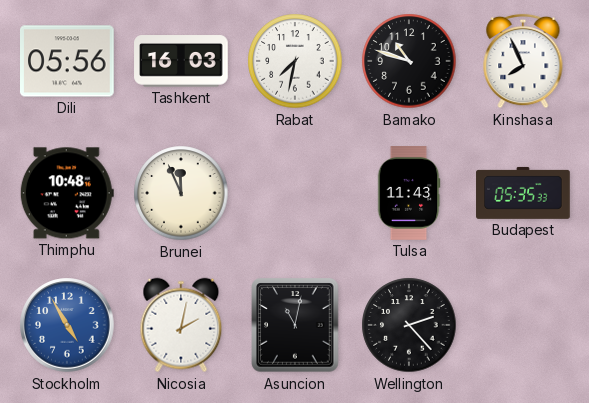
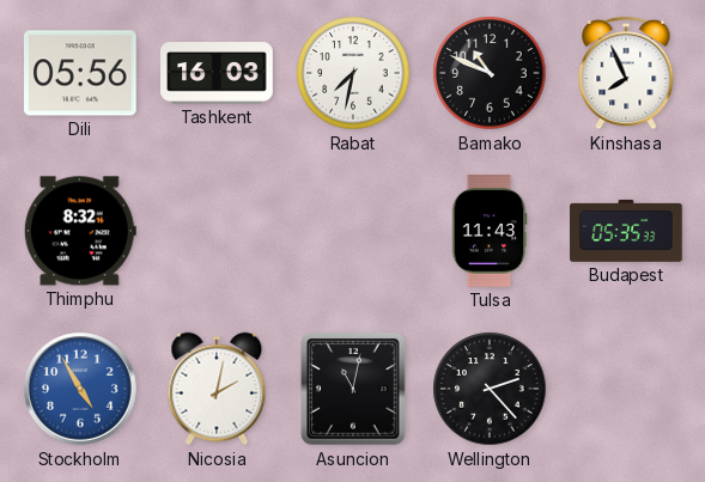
Bamako: 10:48 -> 10:49 (490, 73)
Thimphu: 10:48 -> 8:32 (80, 231)
Brunei: 11:56 -> none (181, 193)
